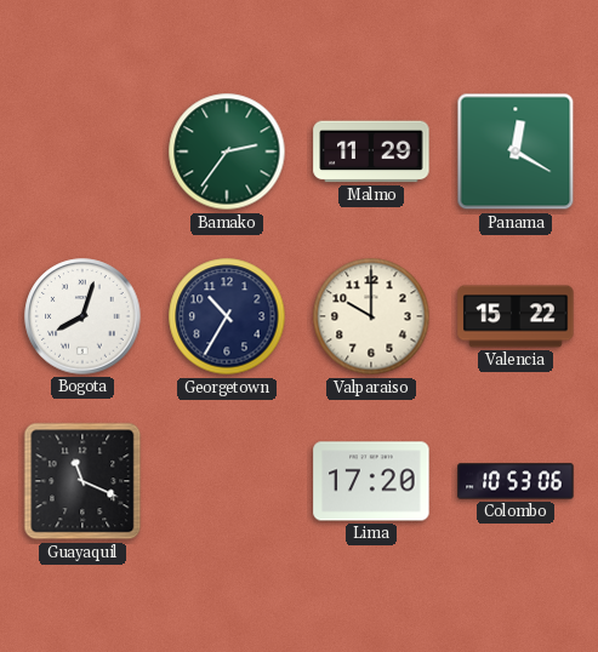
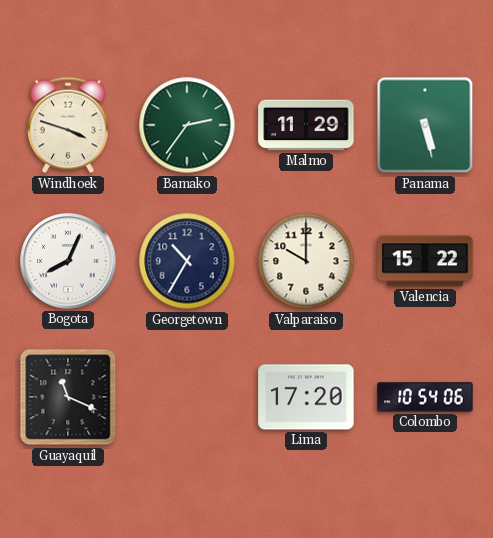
Windhoek: none -> 3:48 (69, 125)
Panama: 12:20 -> 5:28 (425, 125)
Bogota: 8:03 -> 8:04 (68, 261)
Colombo: 10:53 -> 10:54 (425, 397)
